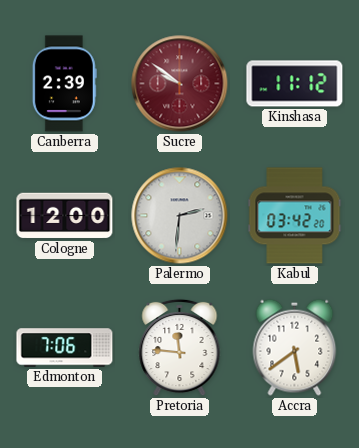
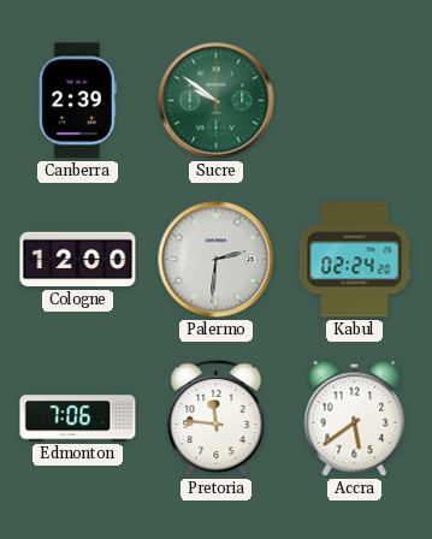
Sucre dial: burgundy -> green (217, 101)
Kinshasa: 11:12 -> none (295, 84)
Kabul: 03:42 -> 02:24 (355, 260)
